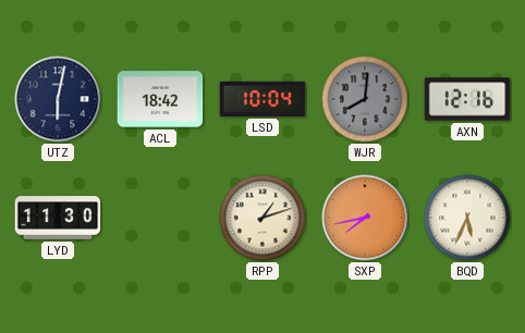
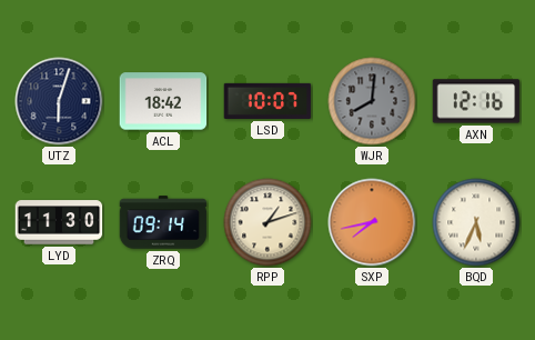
UTZ: 6:02 -> 6:03 (59, 101)
LSD: 10:04 -> 10:07 (267, 101)
ZRQ: none -> 09:14 (163, 222)
